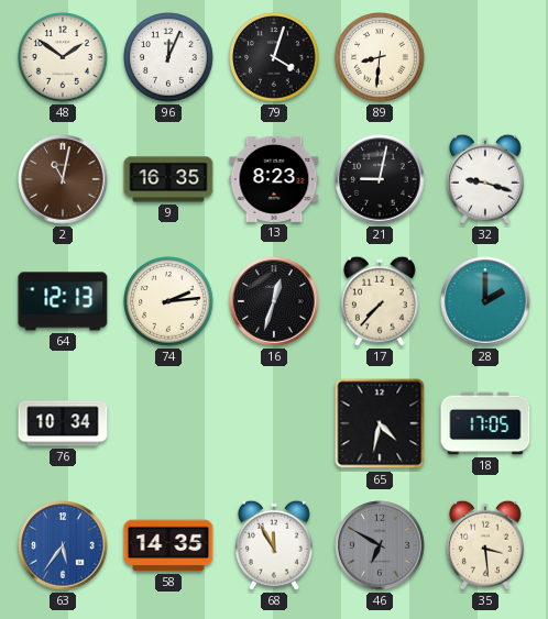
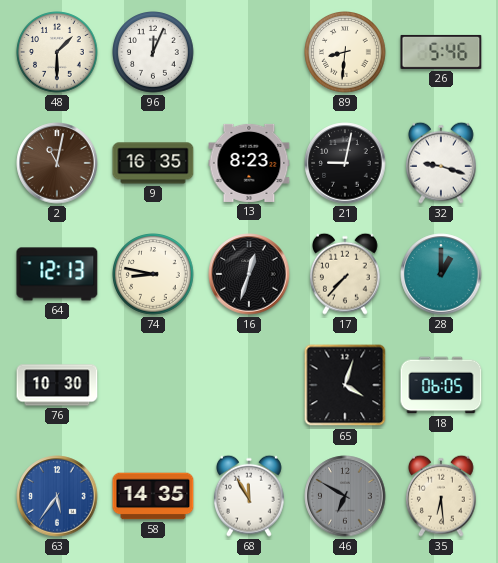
48: 1:51 -> 1:30 (58, 53)
79: 4:03 -> none (275, 58)
26: none -> 5:46 (441, 52)
74: 2:14 -> 8:47 (154, 275)
28: 2:00 -> 1:00 (441, 274)
76: 10:34 -> 10:30 (57, 385)
65: 4:32 -> 4:03 (345, 385)
18: 17:05 -> 06:05 (441, 385)
35: 3:29 -> 6:29 (441, 496)
